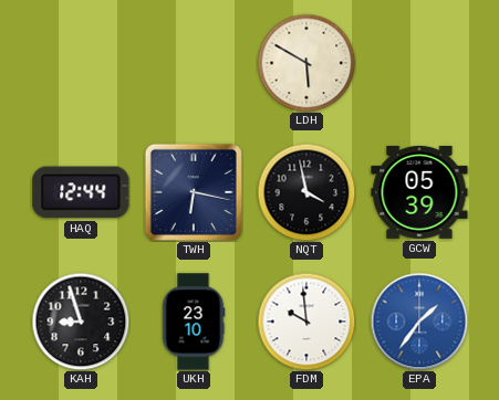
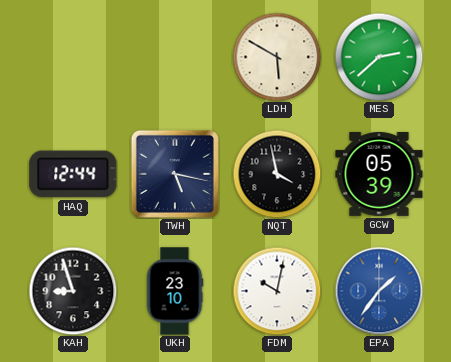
MES: none -> 2:38 (379, 57)
TWH: 6:17 -> 5:17 (175, 174)
FDM: 9:59 -> 10:02 (277, 291)
